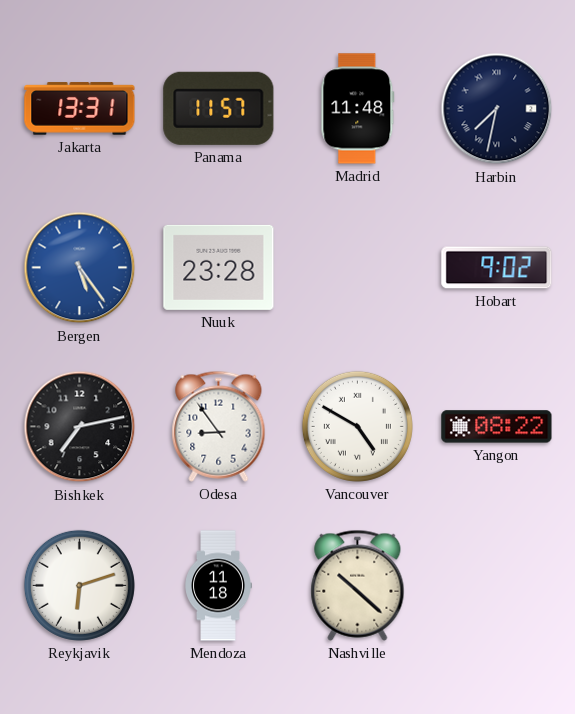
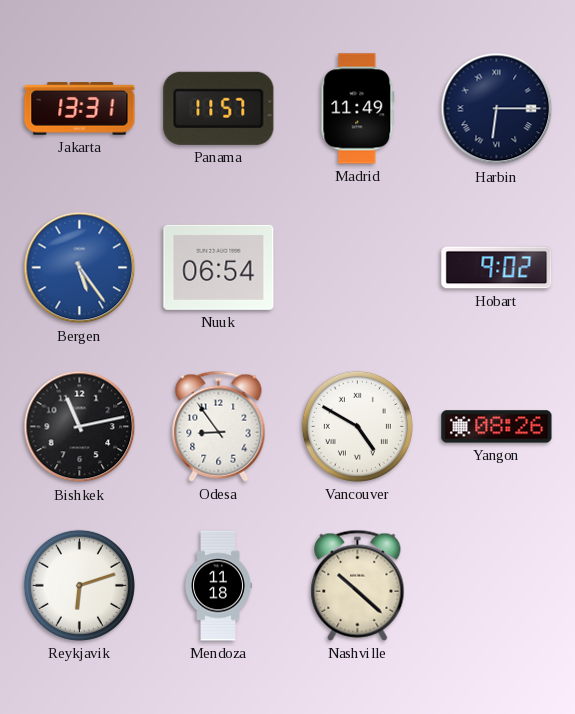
Madrid: 11:48 -> 11:49 (358, 109)
Harbin: 7:32 -> 6:15 (497, 109)
Nuuk: 23:28 -> 06:54 (219, 267)
Bishkek: 7:13 -> 11:13 (80, 427)
Yangon: 08:22 -> 08:26 (497, 427)
